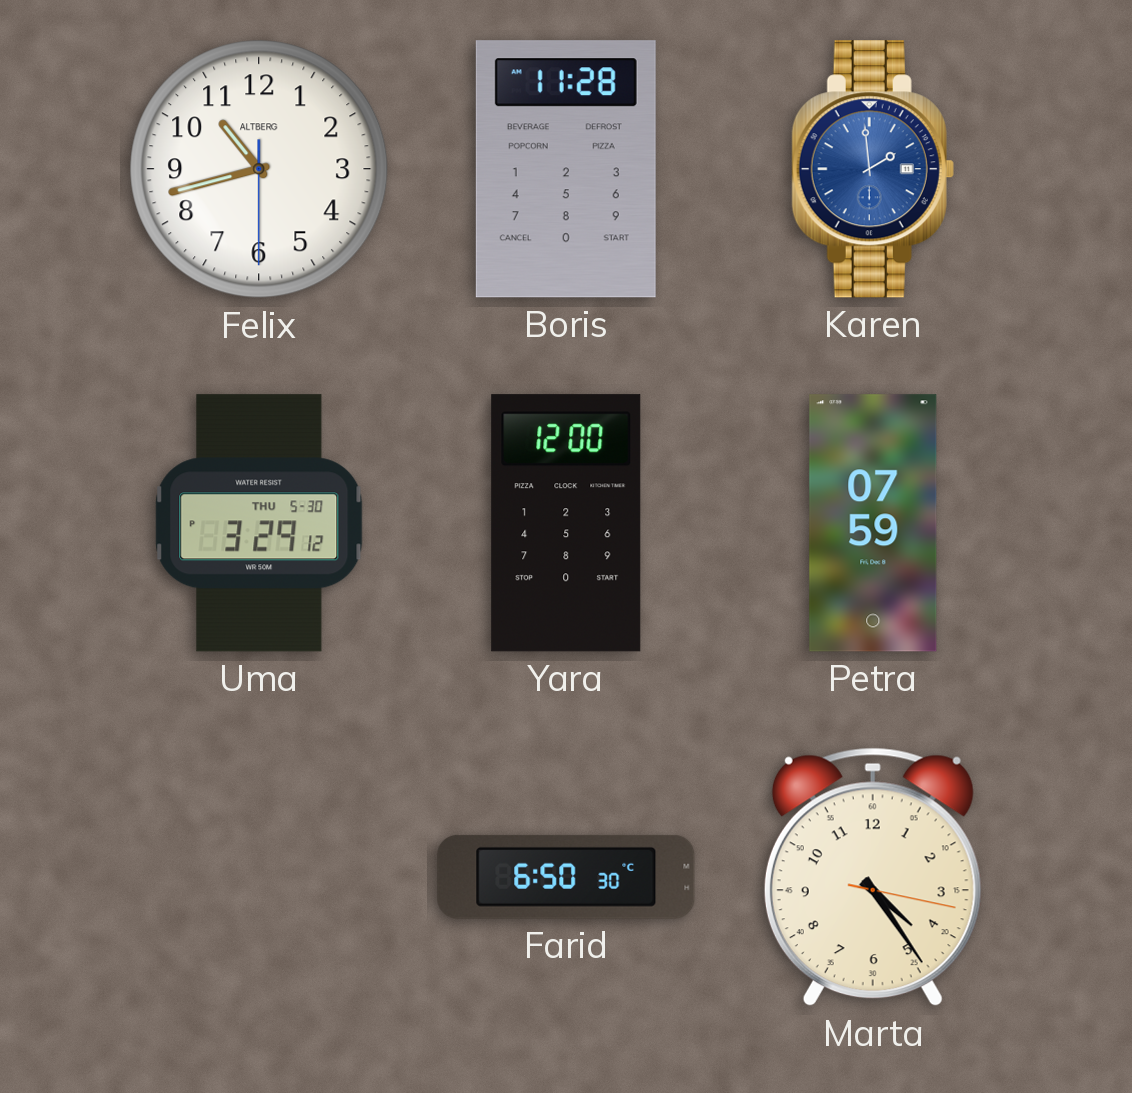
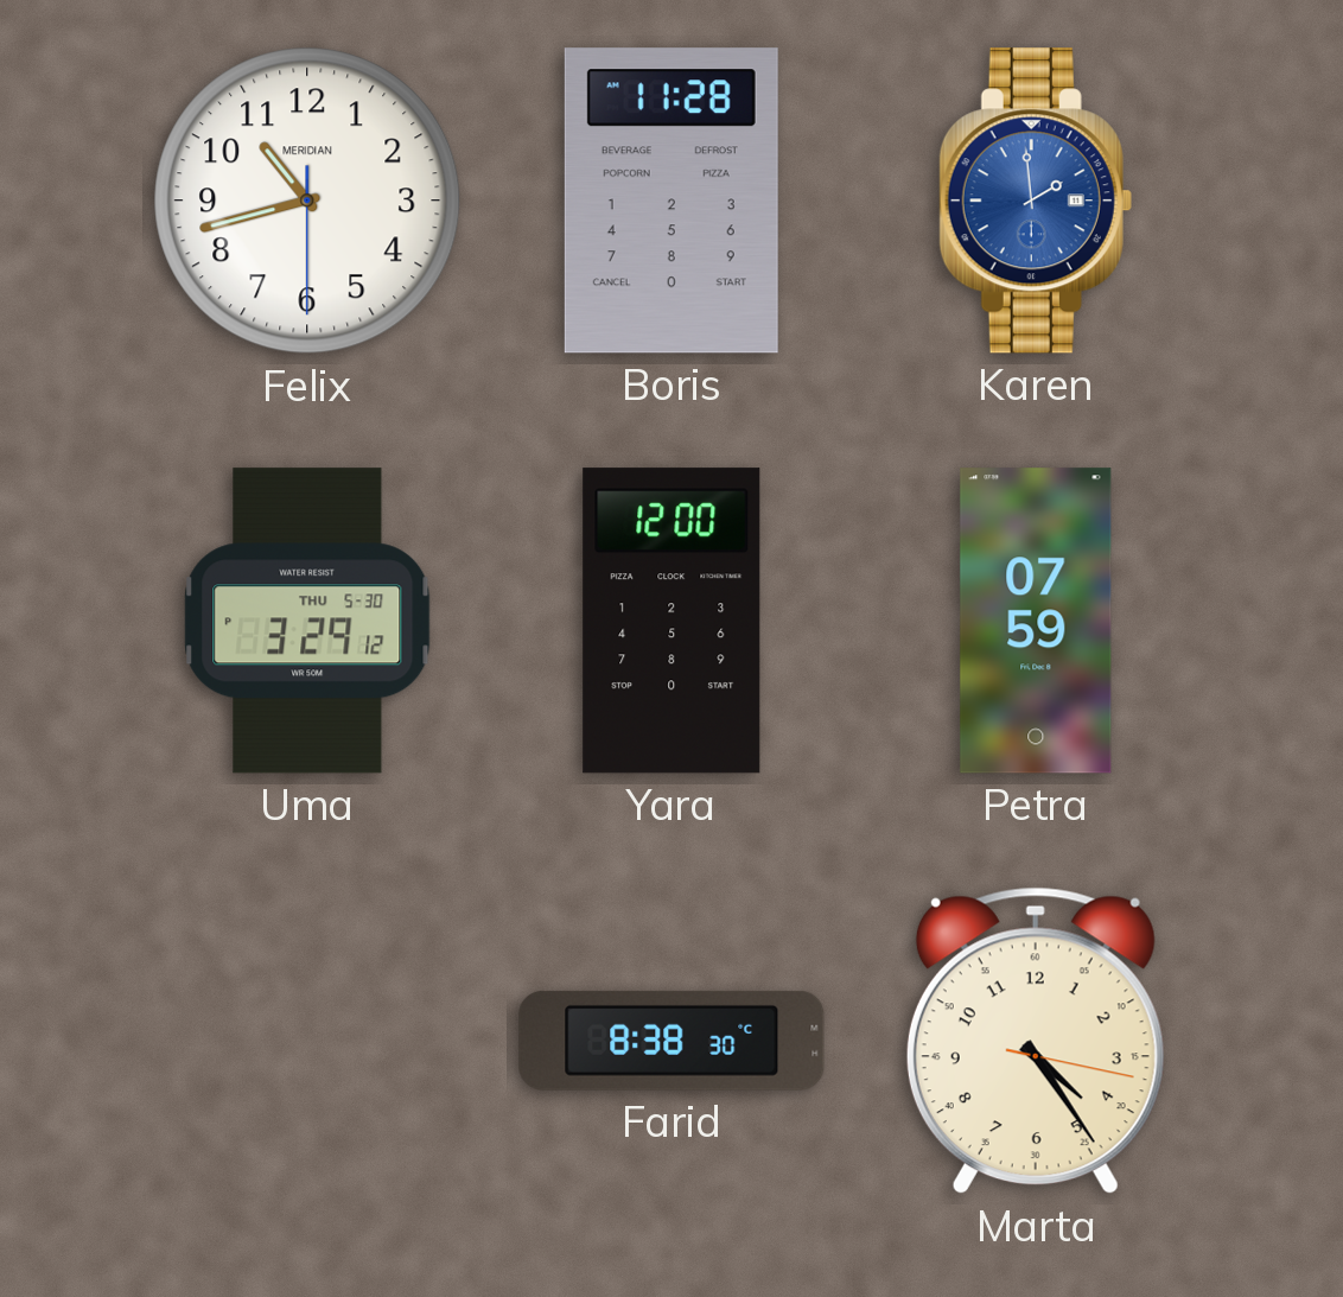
Felix brand: ALTBERG -> MERIDIAN (307, 201)
Farid: 6:50 -> 8:38 (671, 1041)
